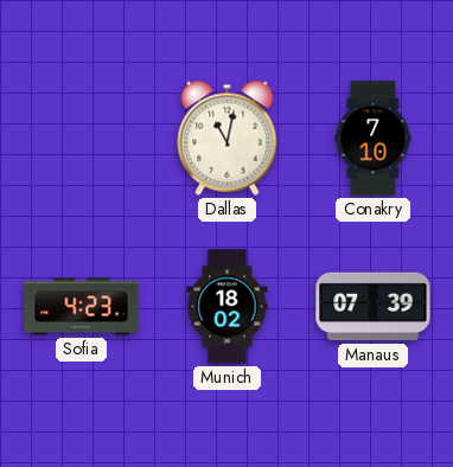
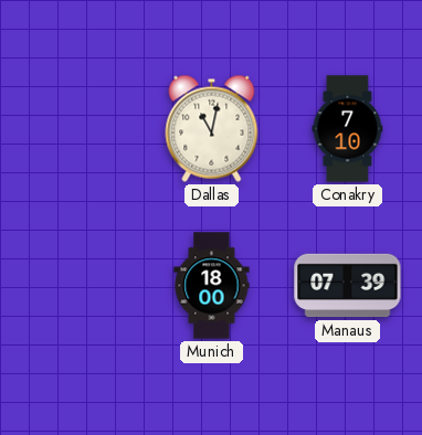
Sofia: 4:23 -> none (82, 307)
Munich: 18:02 -> 18:00 (212, 286)
